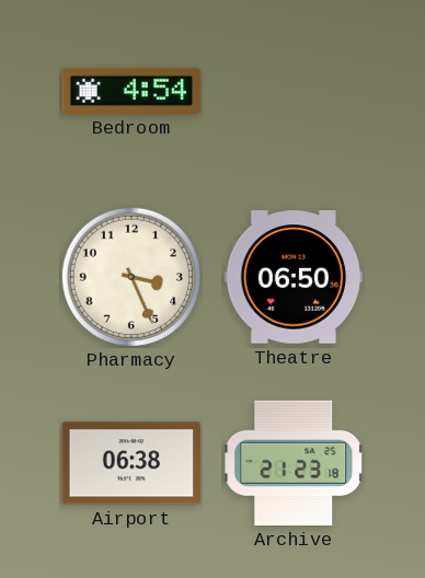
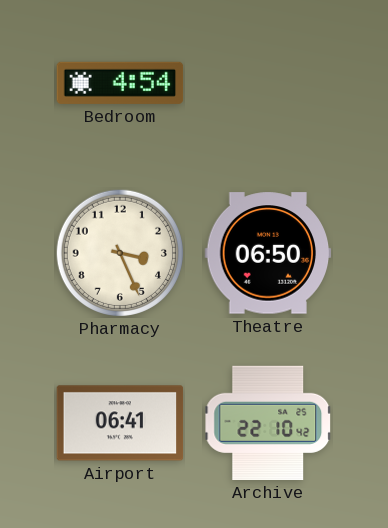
Airport: 06:38 -> 06:41 (120, 423)
Archive: 21:23 -> 22:10 (268, 423)
